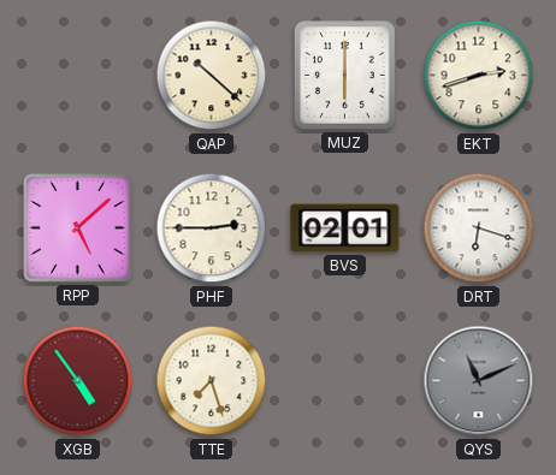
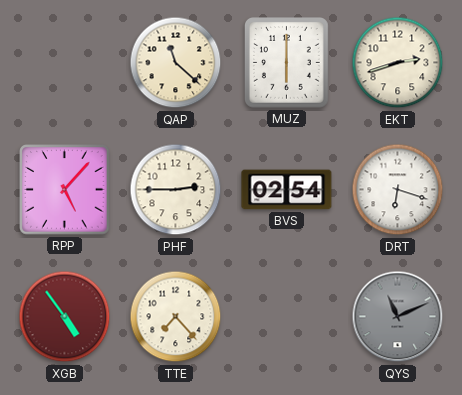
QAP: 10:22 -> 11:22 (176, 63)
RPP: 5:08 -> 5:07 (65, 190)
BVS: 02:01 -> 02:54 (287, 190)
TTE: 7:27 -> 7:23 (176, 317)
